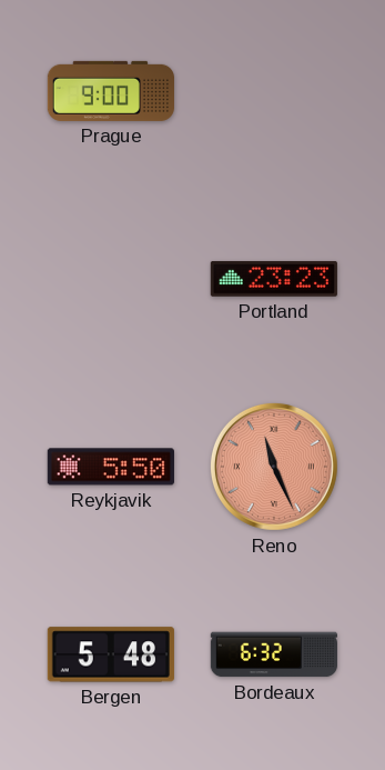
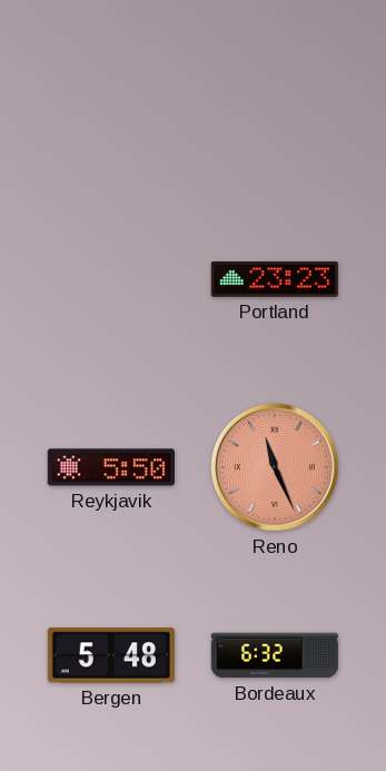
Prague: 9:00 -> none (111, 91)
